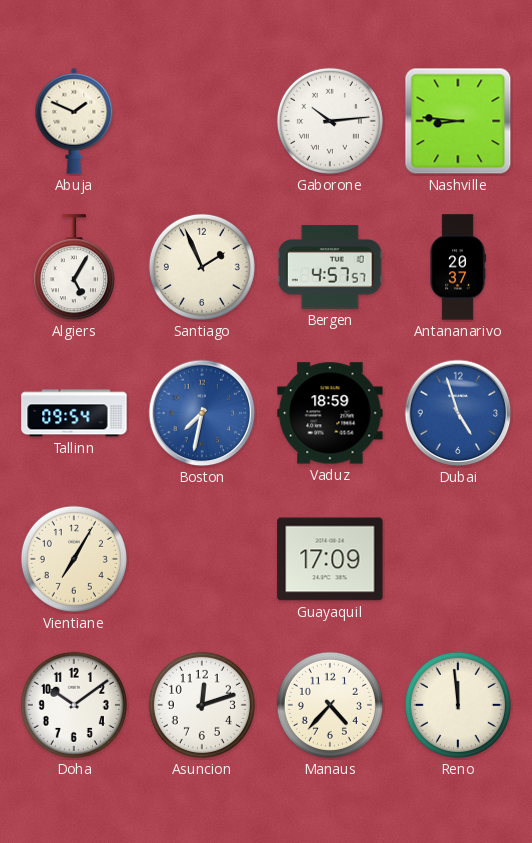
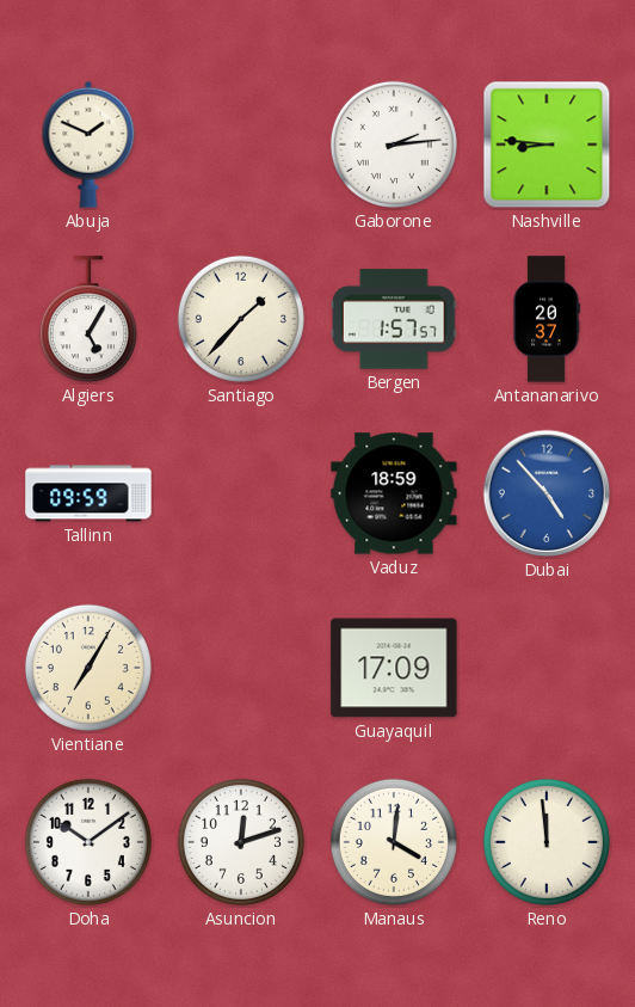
Gaborone: 10:14 -> 2:14 (394, 145)
Santiago: 1:56 -> 1:37 (241, 319)
Bergen: 4:57 -> 1:57 (394, 319)
Tallinn: 09:54 -> 09:59 (88, 493)
Boston: 7:32 -> none (202, 413)
Dubai: 4:57 -> 4:53 (547, 493)
Manaus: 4:37 -> 4:01 (394, 842)
